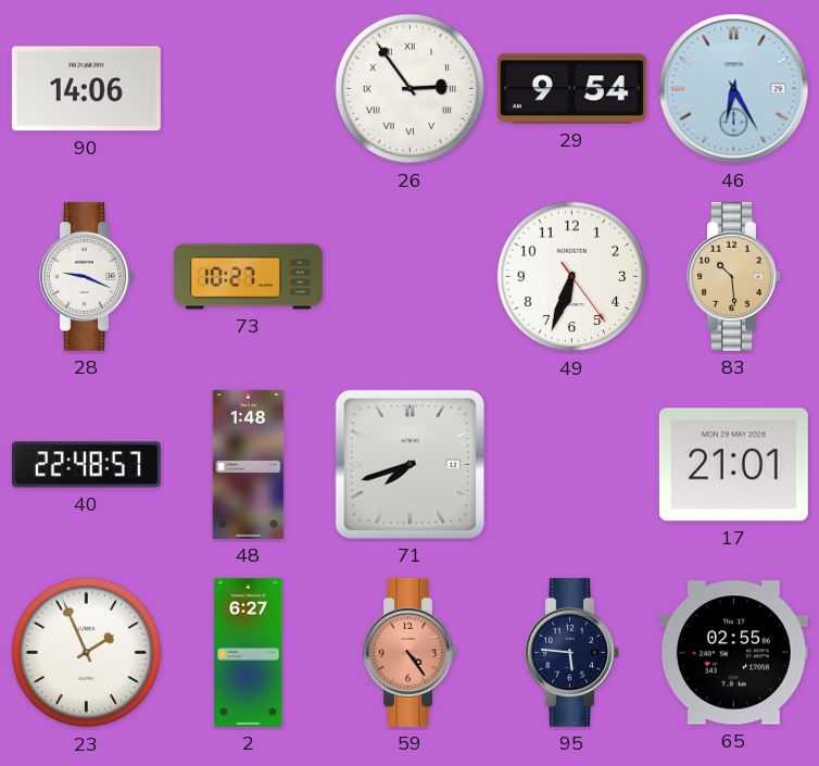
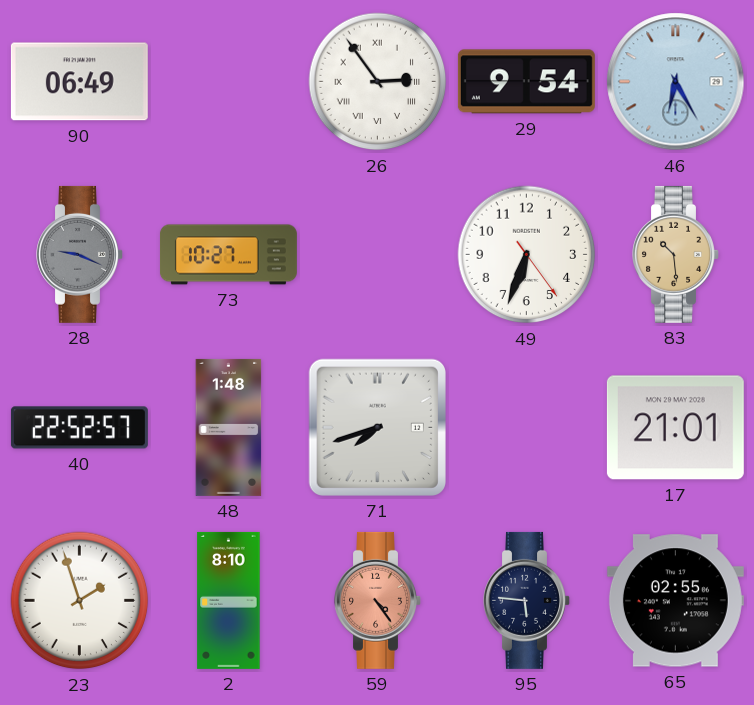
90: 14:06 -> 06:49 (79, 82)
28 dial: white -> grey (80, 254)
40: 22:48 -> 22:52 (79, 428)
23: 1:56 -> 1:57 (80, 601)
2: 6:27 -> 8:10 (229, 600)
